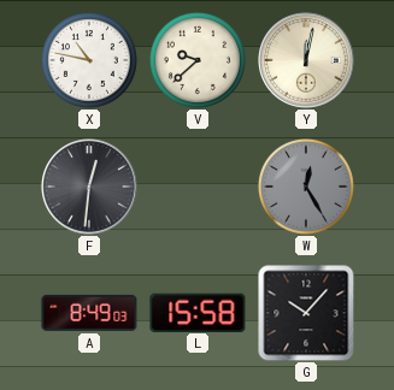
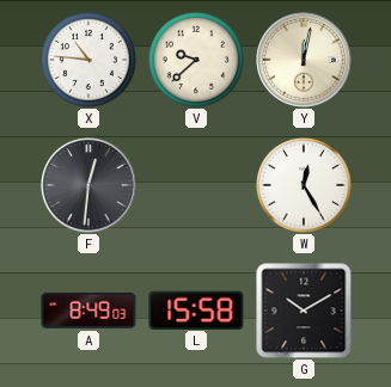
X: 10:47 -> 10:46 (88, 60)
W dial: grey -> white (304, 185)
G: 10:07 -> 10:10 (304, 311)
